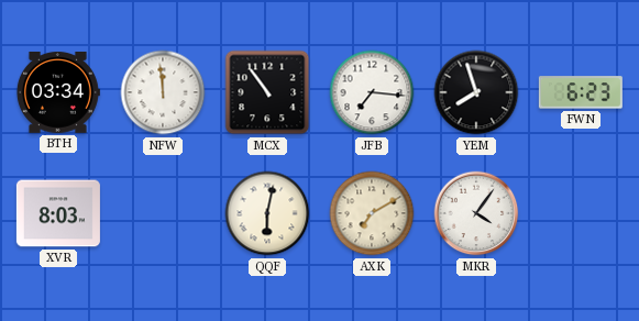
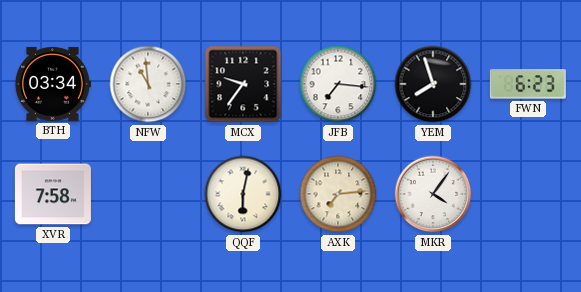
NFW: 11:59 -> 10:59 (148, 84)
MCX: 10:54 -> 9:36 (243, 84)
XVR: 8:03 -> 7:58 (53, 194)
AXK: 7:10 -> 7:14 (338, 194)
